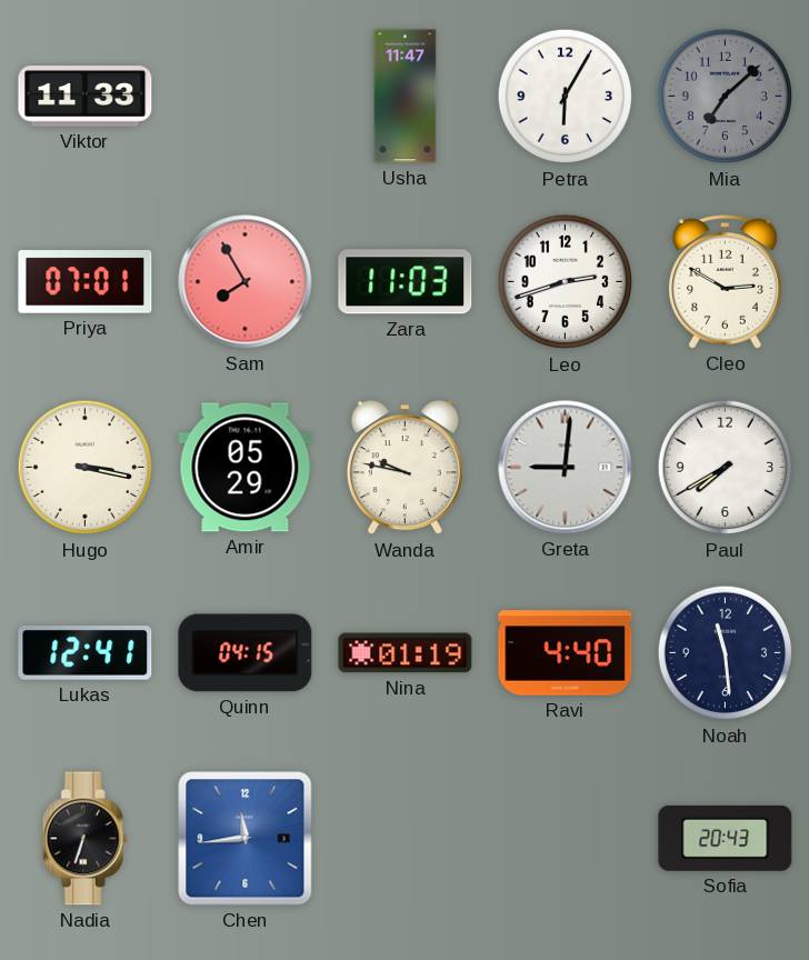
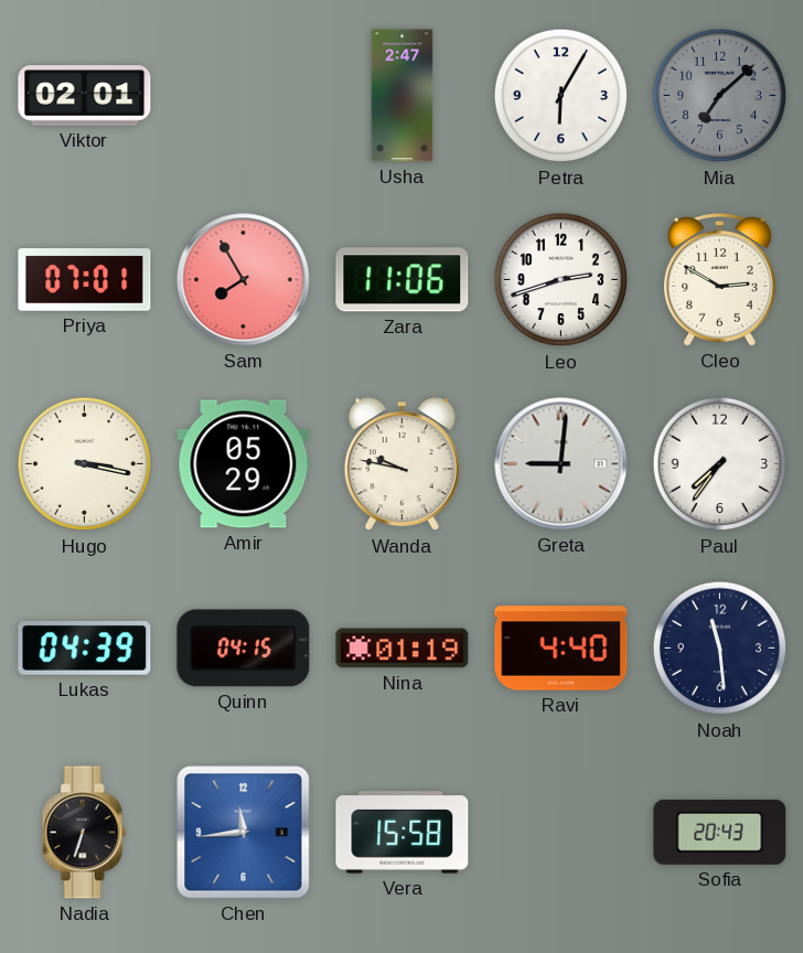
Viktor: 11:33 -> 02:01 (85, 96)
Usha: 11:47 -> 2:47 (403, 96)
Zara: 11:03 -> 11:06 (403, 280)
Paul: 7:40 -> 7:36 (720, 464)
Lukas: 12:41 -> 04:39 (85, 649)
Vera: none -> 15:58 (403, 833)
